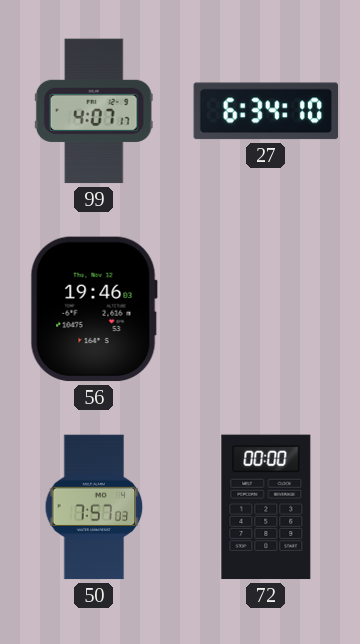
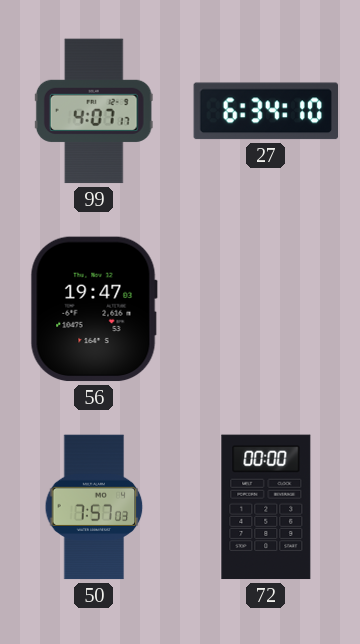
56: 19:46 -> 19:47 (94, 309)
